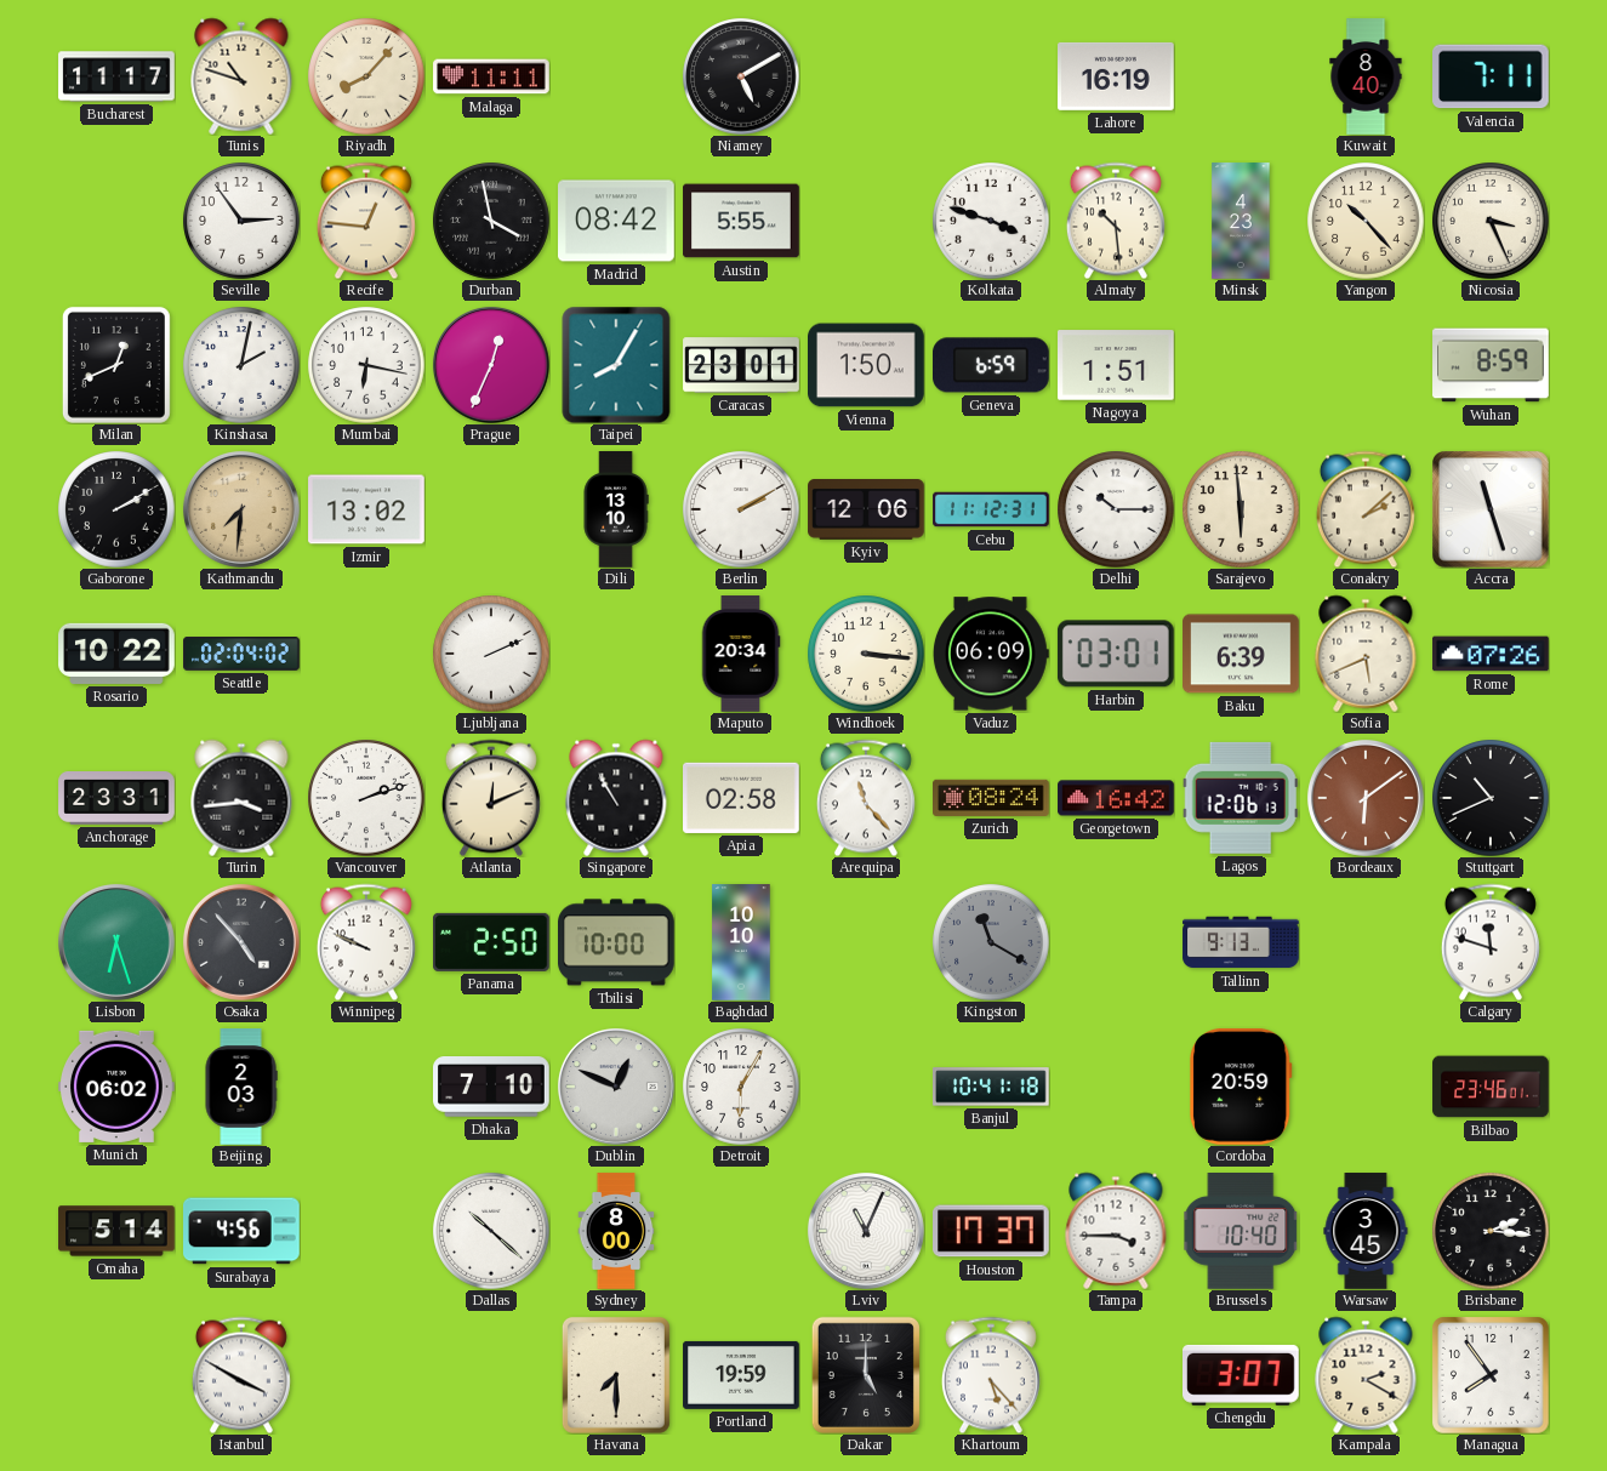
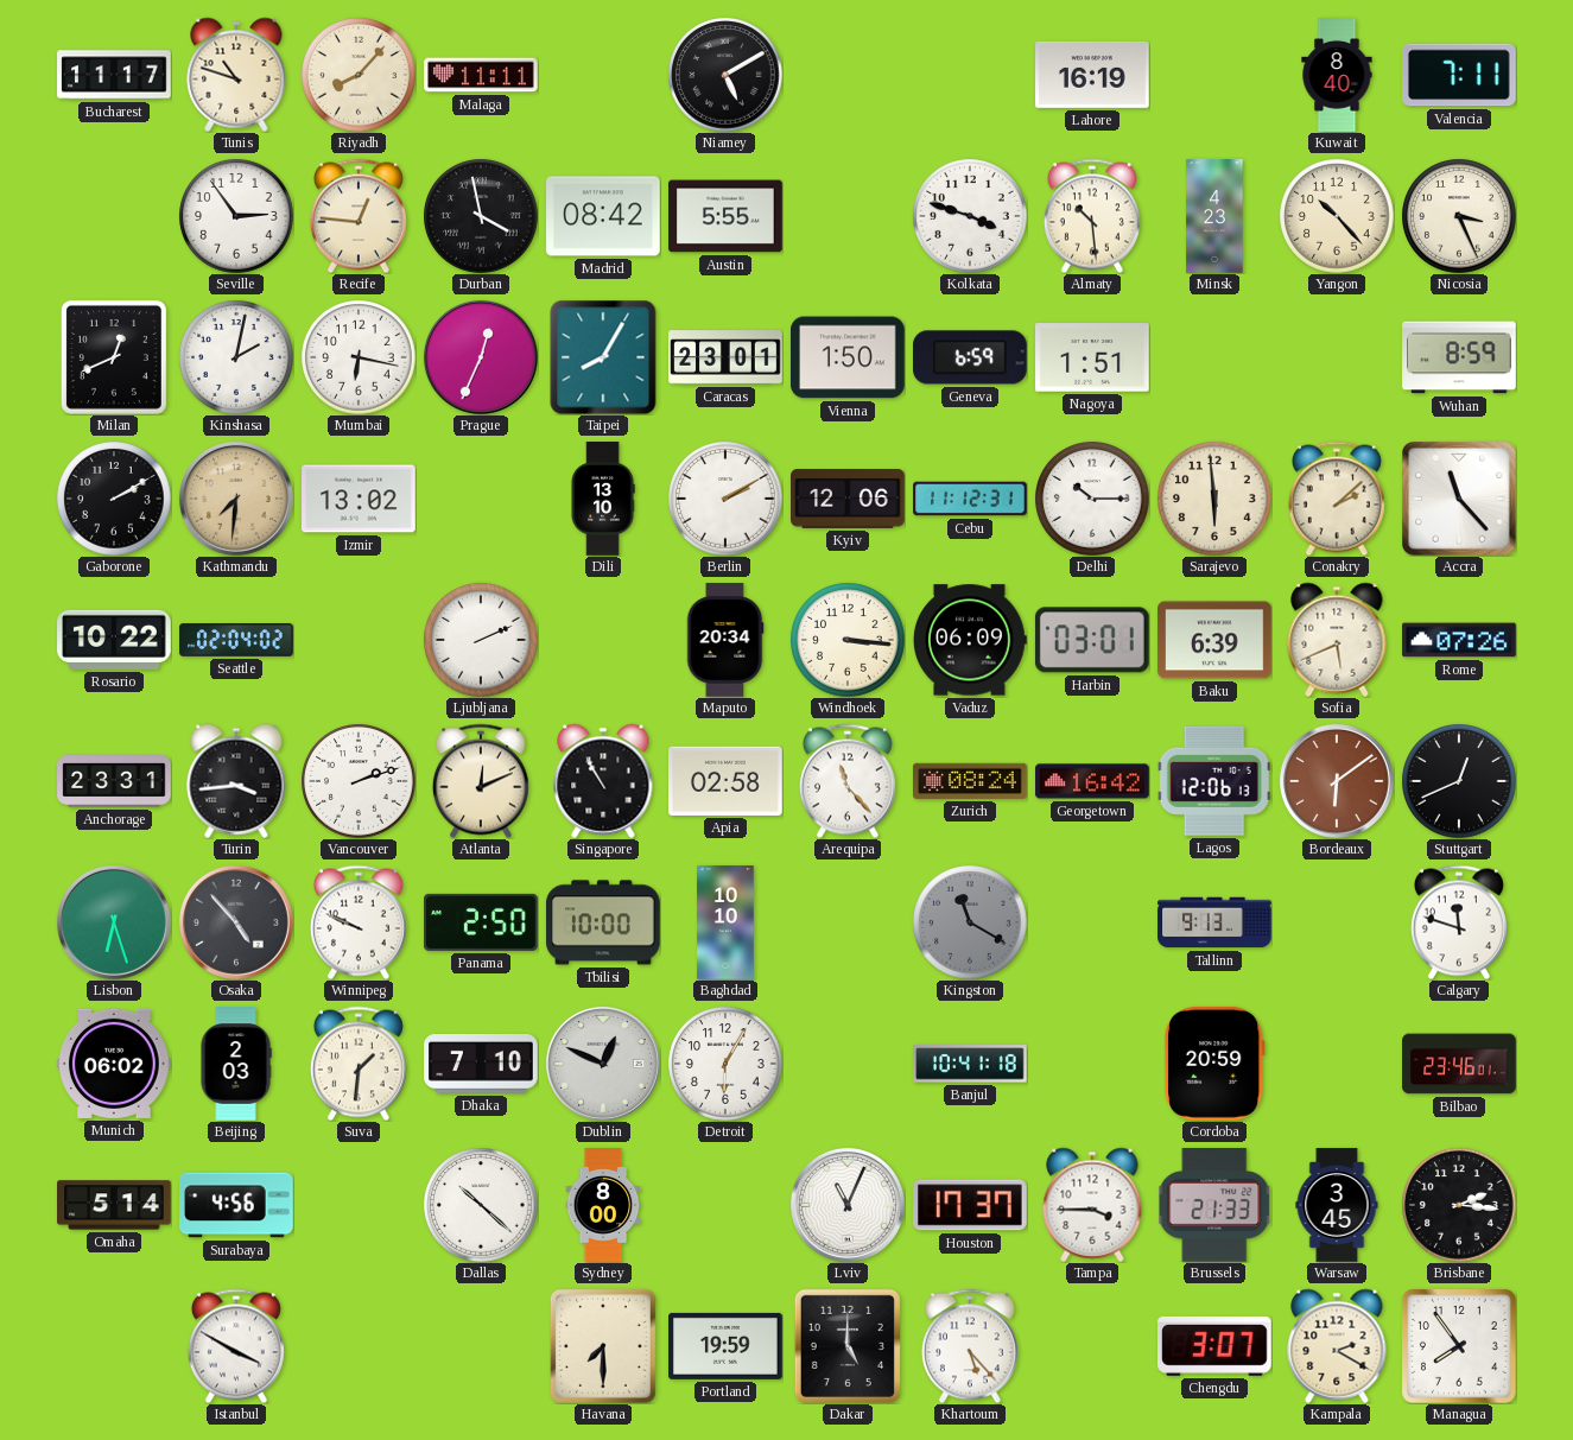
Accra: 11:27 -> 11:23 (1460, 500)
Stuttgart: 10:41 -> 12:41 (1459, 781)
Suva: none -> 1:31 (359, 1064)
Brussels: 10:40 -> 21:33 (1214, 1206)
